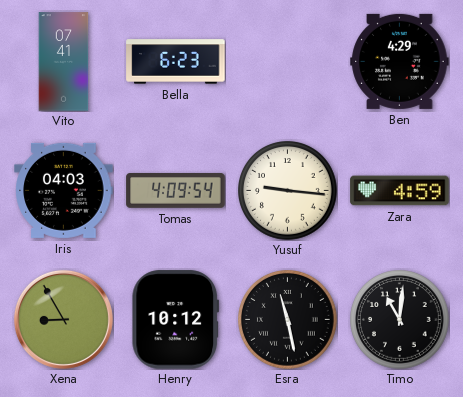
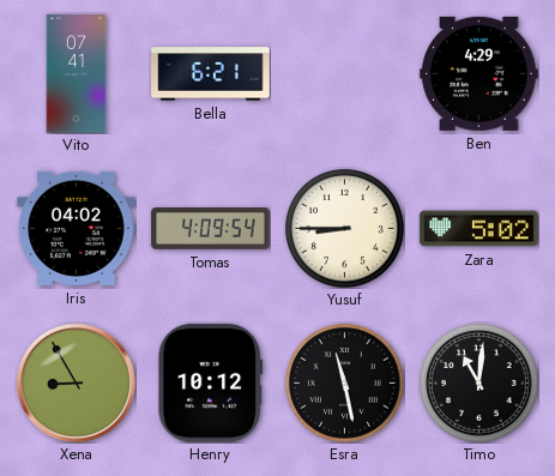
Bella: 6:23 -> 6:21 (211, 74)
Iris: 04:03 -> 04:02 (77, 228)
Yusuf: 9:16 -> 8:45 (345, 229)
Zara: 4:59 -> 5:02 (479, 229)
